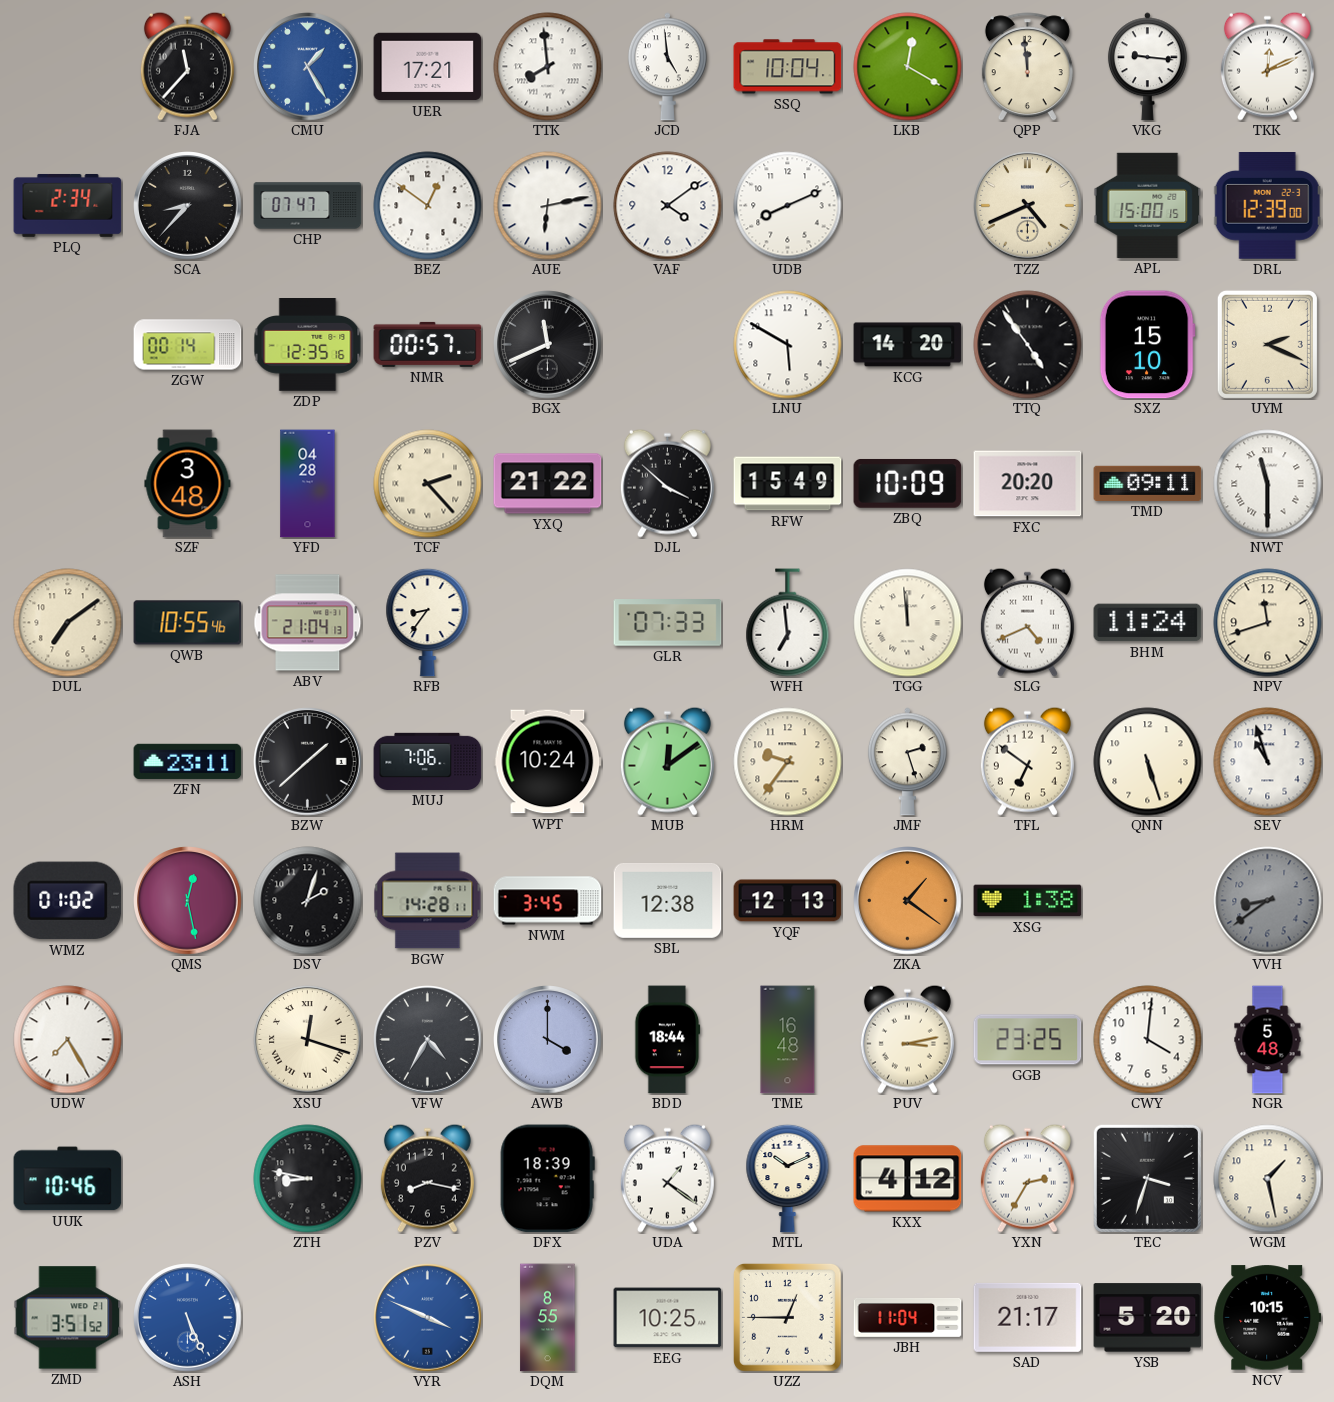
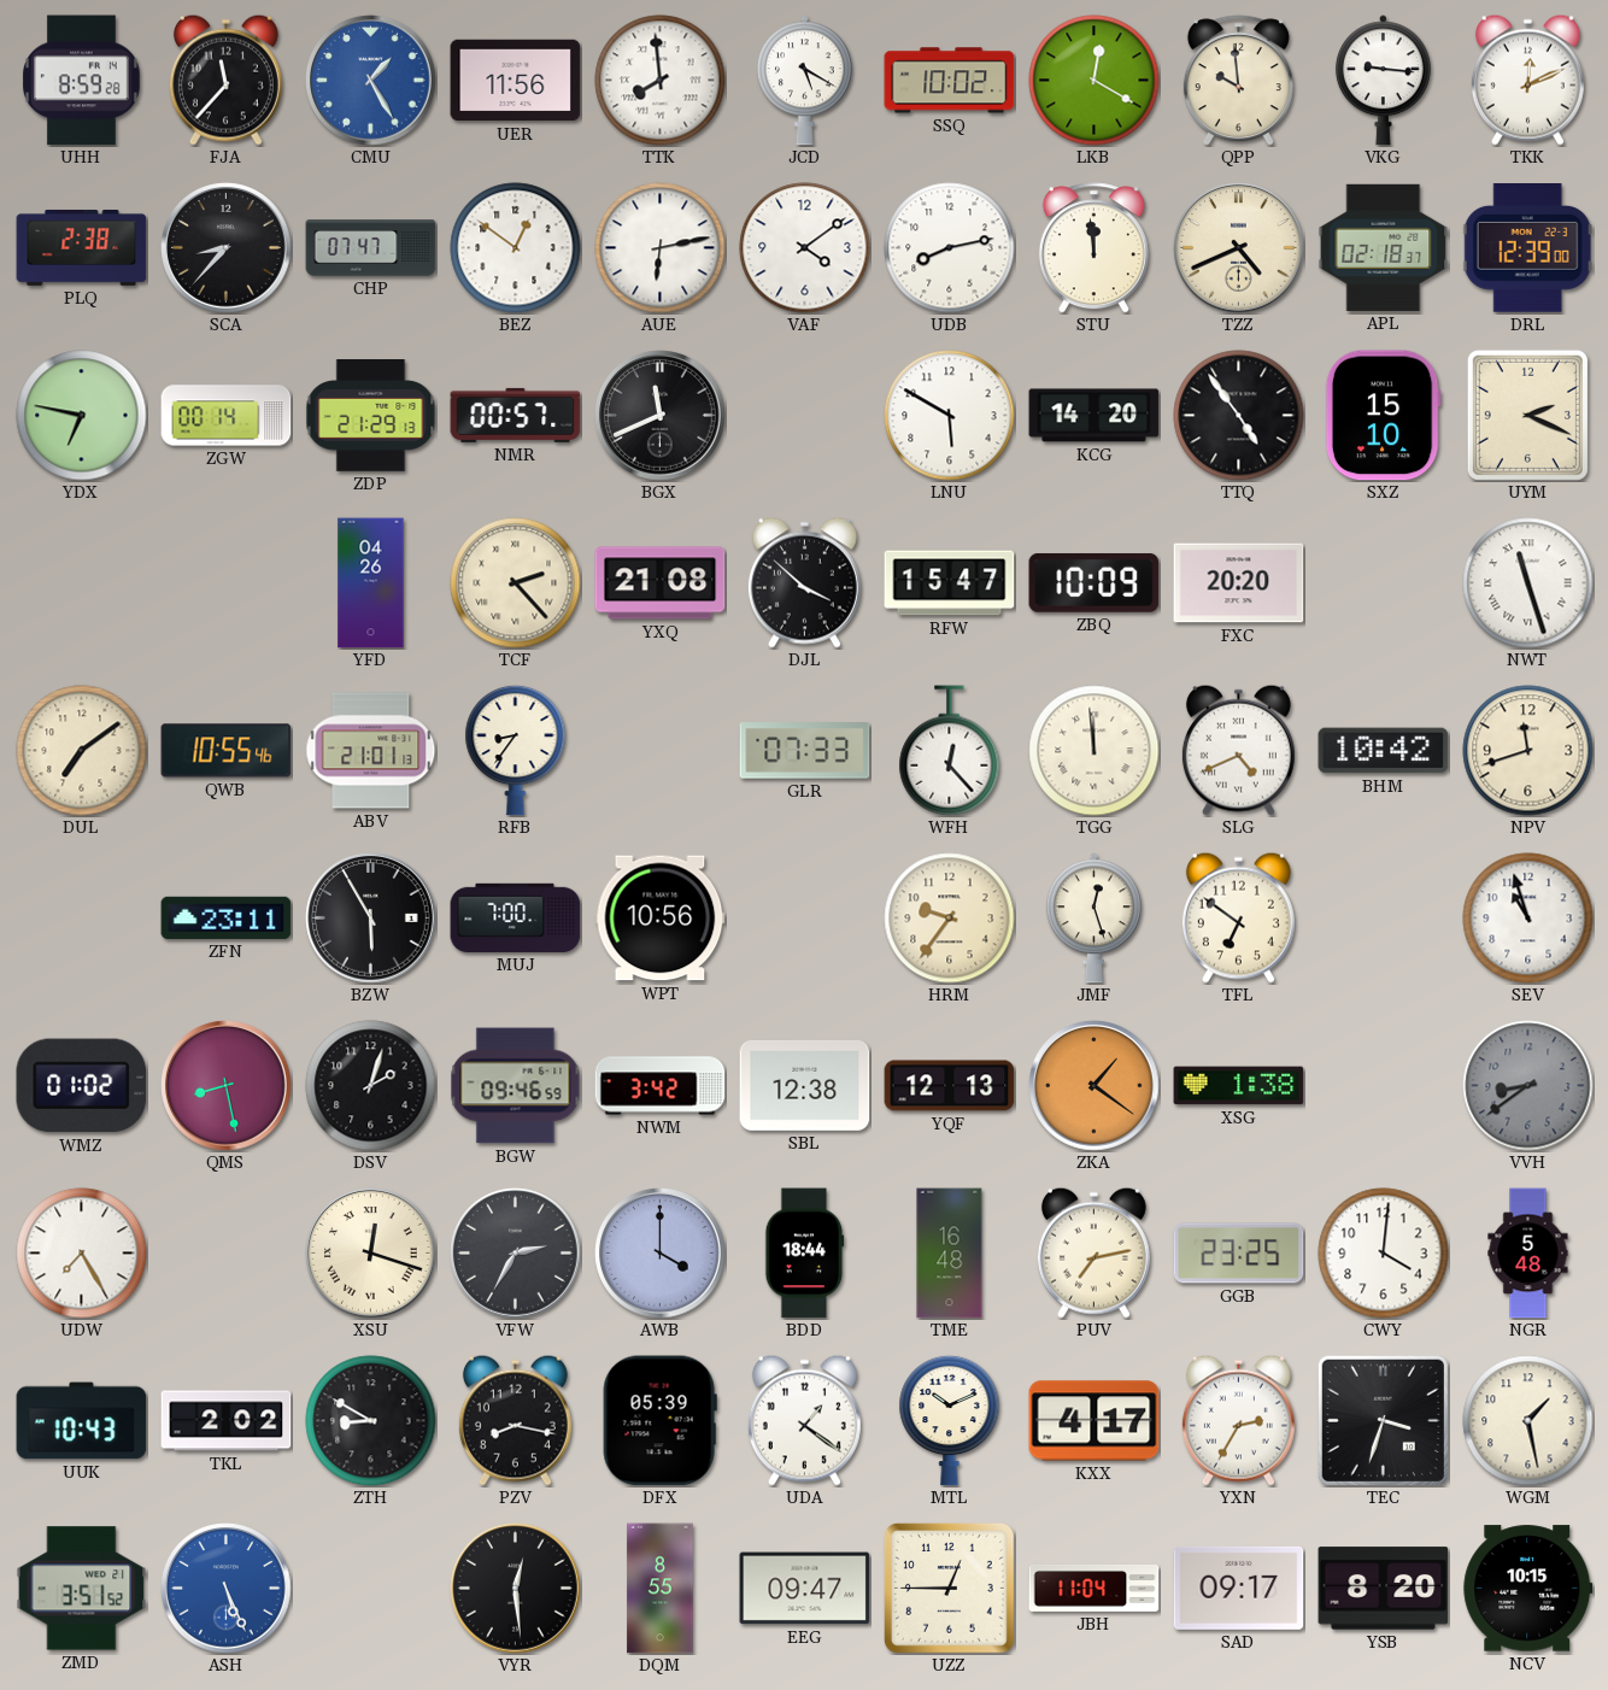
UHH: none -> 8:59 (82, 81)
UER: 17:21 -> 11:56 (516, 81)
JCD: 4:59 -> 5:20 (804, 81)
SSQ: 10:04 -> 10:02 (950, 81)
QPP: 11:59 -> 9:59 (1238, 81)
PLQ: 2:34 -> 2:38 (82, 247)
UDB: 8:11 -> 8:13 (950, 248)
STU: none -> 11:59 (1093, 248)
APL: 15:00 -> 02:18 (1384, 247)
YDX: none -> 6:47 (82, 416)
ZDP: 12:35 -> 21:29 (371, 416)
SZF: 3:48 -> none (188, 484)
YFD: 04:28 -> 04:26 (371, 583)
YXQ: 21:22 -> 21:08 (661, 583)
RFW: 15:49 -> 15:47 (950, 583)
TMD: 09:11 -> none (1148, 483)
NWT: 11:30 -> 11:27 (1528, 583)
ABV: 21:04 -> 21:01 (371, 751)
WFH: 6:59 -> 12:23 (950, 751)
BHM: 11:24 -> 10:42 (1384, 751)
BZW: 1:38 -> 5:55 (371, 919)
MUJ: 7:06 -> 7:00 (516, 917)
WPT: 10:24 -> 10:56 (661, 919)
MUB: 12:09 -> none (667, 761)
JMF: 2:27 -> 12:27 (1093, 919)
QNN: 5:27 -> none (1148, 762)
QMS: 12:28 -> 8:28 (227, 1086)
BGW: 14:28 -> 09:46 (516, 1086)
NWM: 3:45 -> 3:42 (661, 1086)
VFW: 4:35 -> 2:35 (516, 1254)
PUV: 3:13 -> 7:13 (1093, 1252)
UUK: 10:46 -> 10:43 (82, 1421)
TKL: none -> 2:02 (227, 1421)
ZTH: 8:47 -> 8:50 (371, 1421)
DFX: 18:39 -> 05:39 (659, 1421)
KXX: 4:12 -> 4:17 (1095, 1421)
VYR: 3:49 -> 12:29 (516, 1589)
VYR dial: blue -> black (516, 1589)
EEG: 10:25 -> 09:47 (805, 1589)
SAD: 21:17 -> 09:17 (1239, 1588)
YSB: 5:20 -> 8:20 (1384, 1589)
